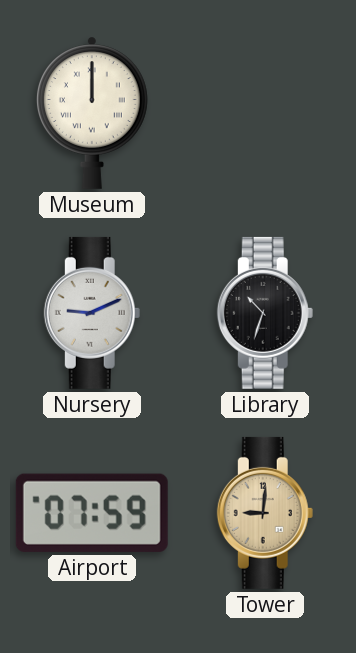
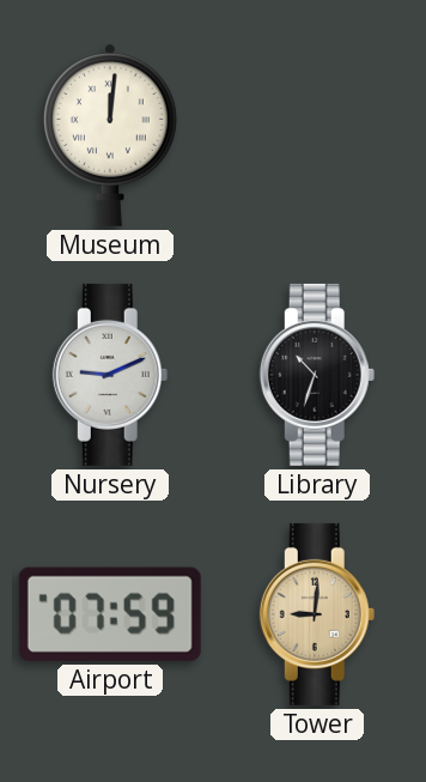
Museum: 12:00 -> 12:01 (110, 135)
